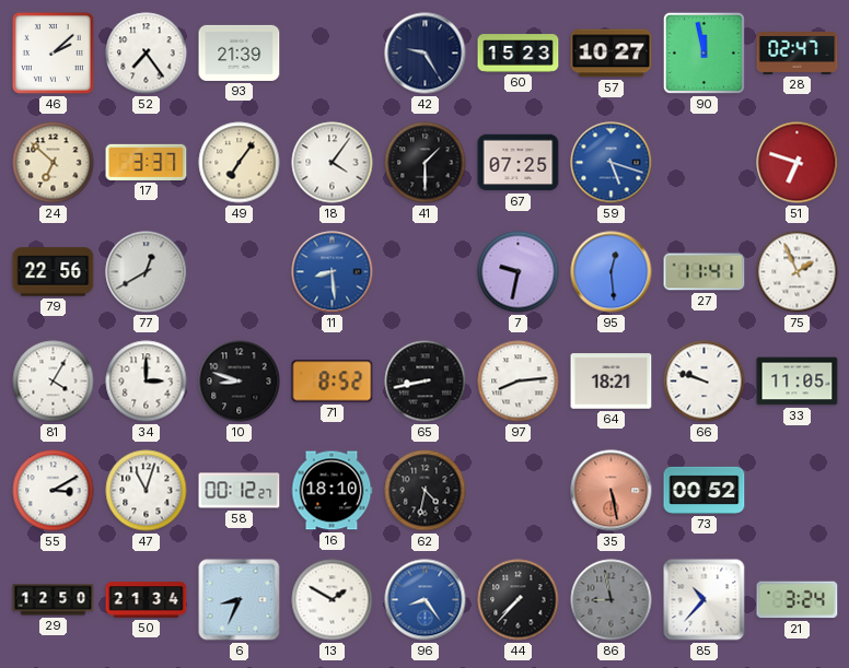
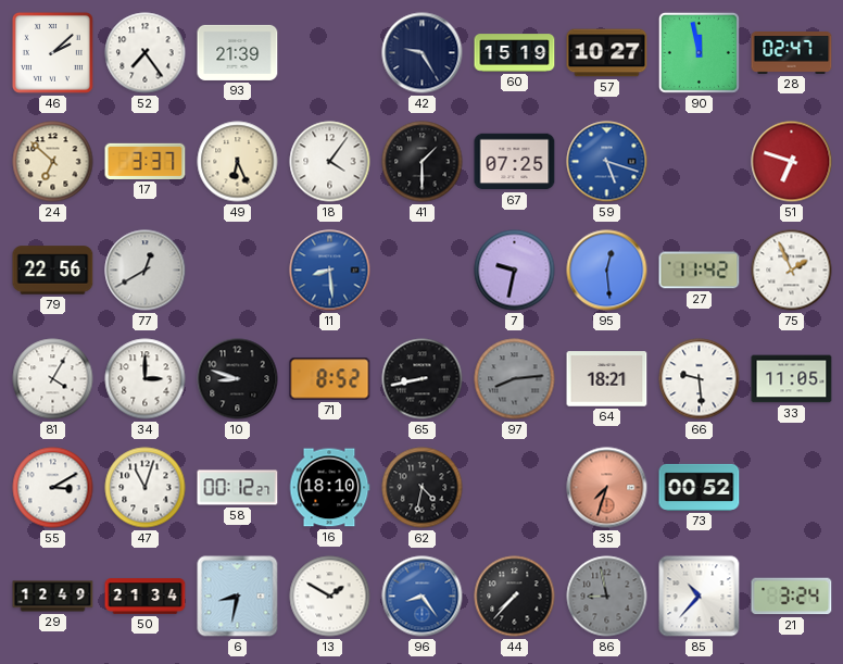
60: 15:23 -> 15:19 (515, 53)
49: 7:06 -> 6:26 (238, 162)
27: 11:41 -> 11:42 (700, 271)
97 dial: white -> grey (515, 379)
66: 9:48 -> 9:29 (700, 379)
35: 5:28 -> 7:33 (607, 488)
29: 12:50 -> 12:49 (53, 597)
6: 8:34 -> 8:32 (238, 597)
